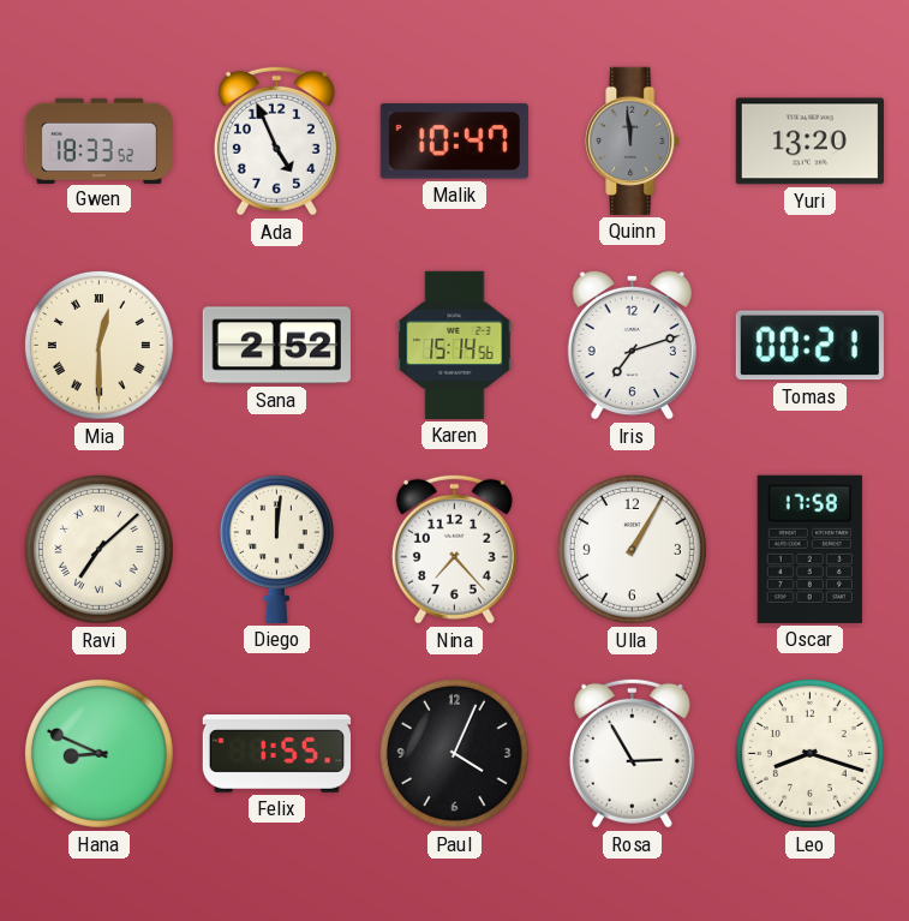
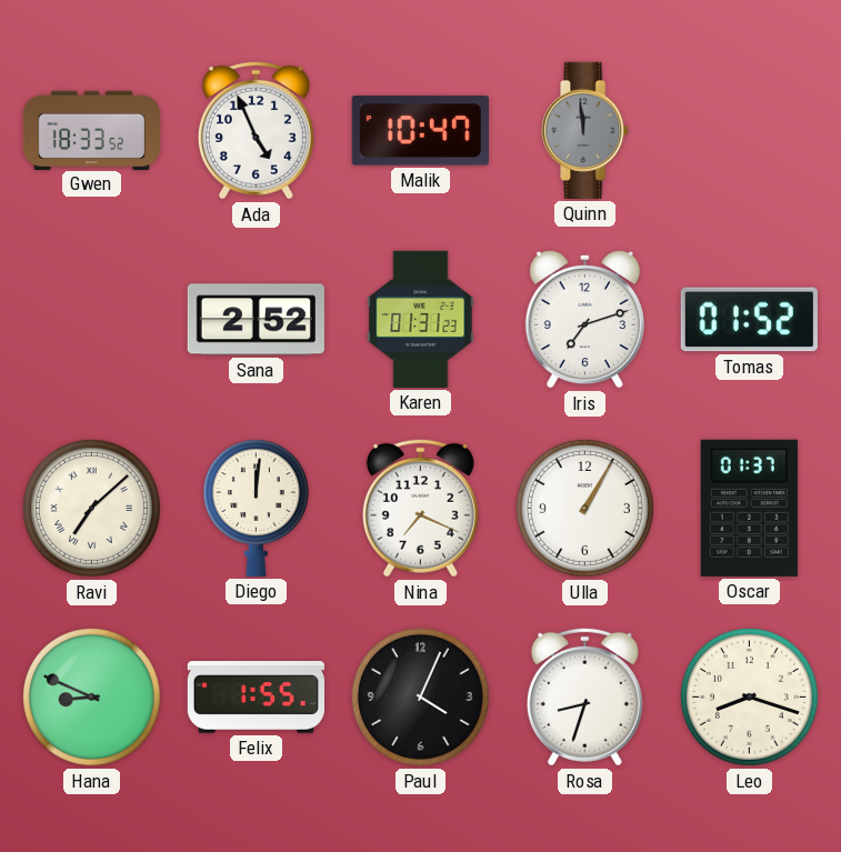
Yuri: 13:20 -> none (809, 142)
Mia: 12:30 -> none (98, 345)
Karen: 15:14 -> 01:31 (421, 319)
Tomas: 00:21 -> 01:52 (749, 320)
Nina: 7:23 -> 7:19 (420, 508)
Oscar: 17:58 -> 01:37 (749, 508)
Rosa: 2:55 -> 8:33 (584, 696)
